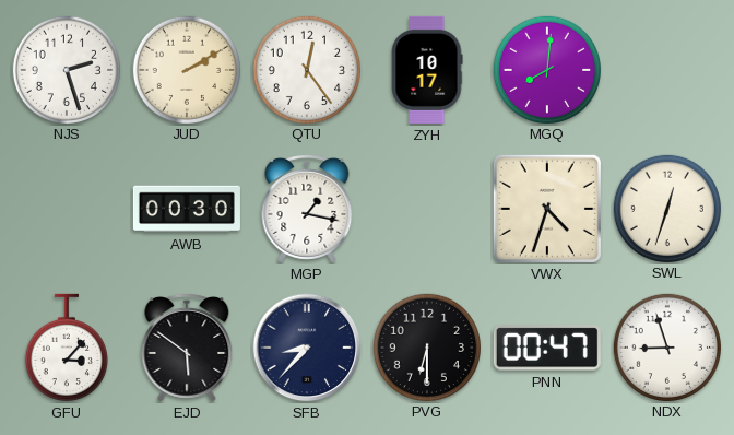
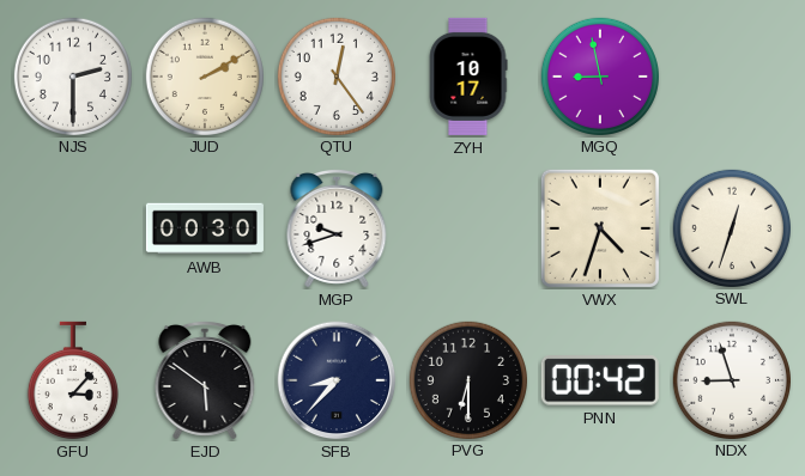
NJS: 2:27 -> 2:30 (72, 75)
MGQ: 8:01 -> 8:58 (599, 75)
MGP: 1:17 -> 9:42 (337, 228)
PNN: 00:47 -> 00:42 (600, 382)
